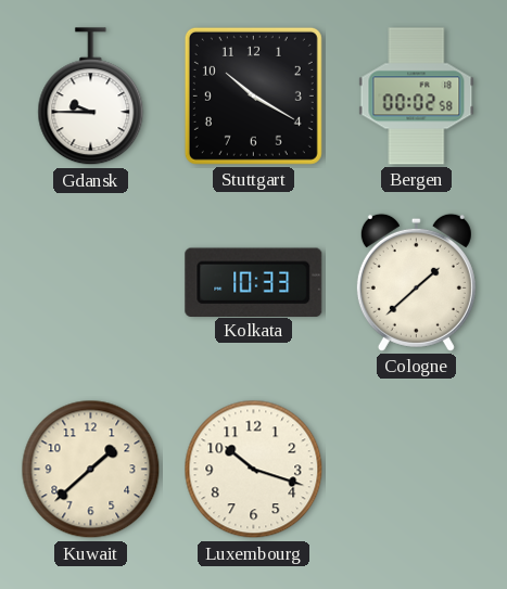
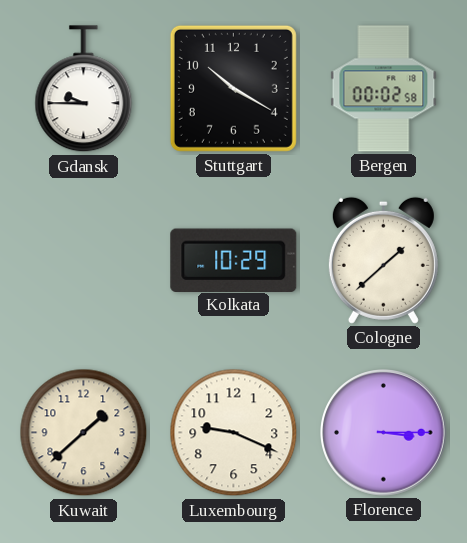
Kolkata: 10:33 -> 10:29 (234, 260)
Luxembourg: 10:18 -> 9:19 (234, 433)
Florence: none -> 3:15 (384, 433)
